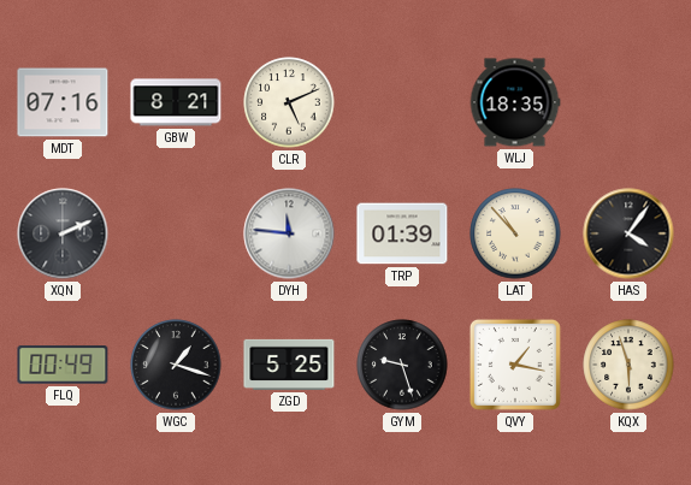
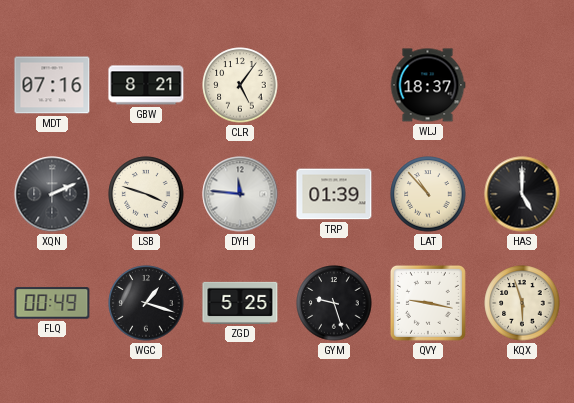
CLR: 5:11 -> 5:06 (240, 85)
WLJ: 18:35 -> 18:37 (428, 85)
LSB: none -> 3:48 (146, 194)
HAS: 4:06 -> 5:00 (522, 194)
QVY: 1:17 -> 9:17 (428, 303)
